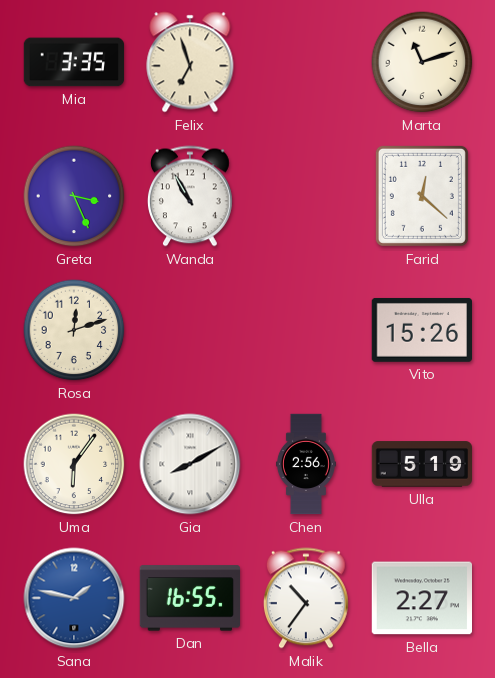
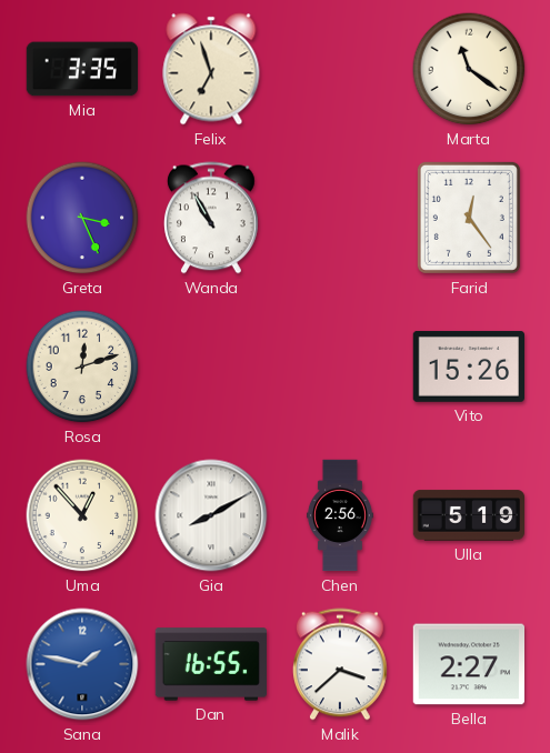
Marta: 11:12 -> 11:21 (469, 69)
Farid: 12:22 -> 12:24 (469, 218)
Uma: 6:06 -> 12:53 (82, 515)
Malik: 10:36 -> 3:38 (341, 664)
